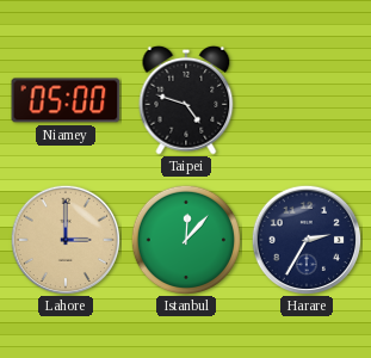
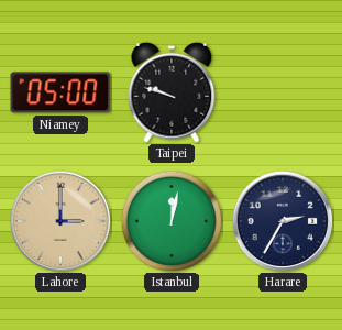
Taipei: 4:48 -> 9:48 (172, 92)
Istanbul: 12:07 -> 12:02 (170, 220)
